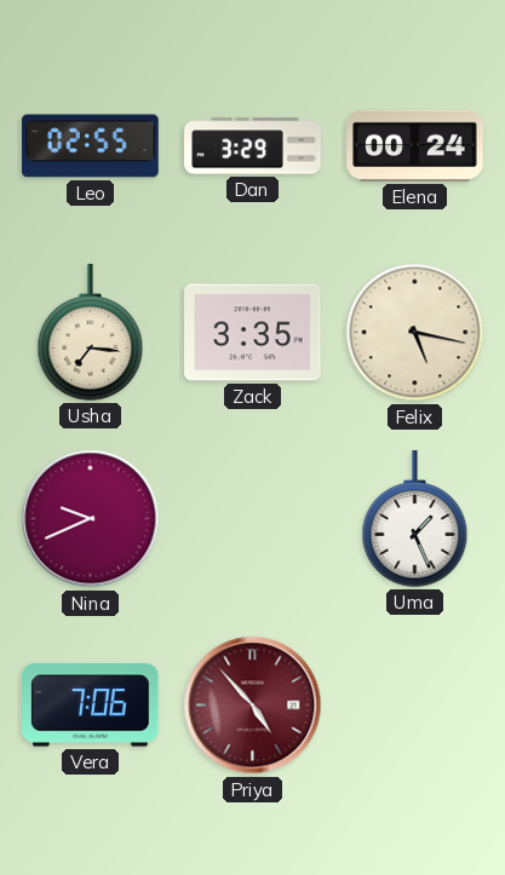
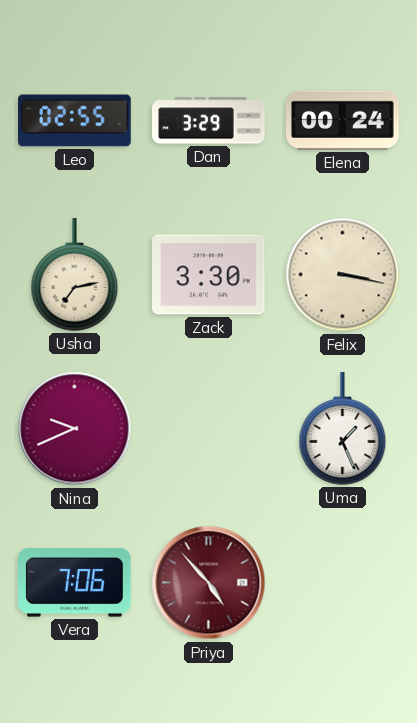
Usha: 7:16 -> 7:13 (75, 275)
Zack: 3:35 -> 3:30 (209, 275)
Felix: 5:17 -> 3:17 (343, 275)
